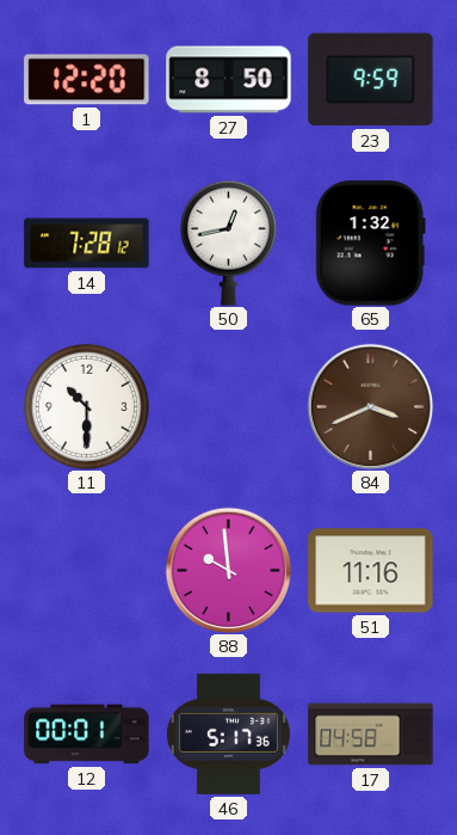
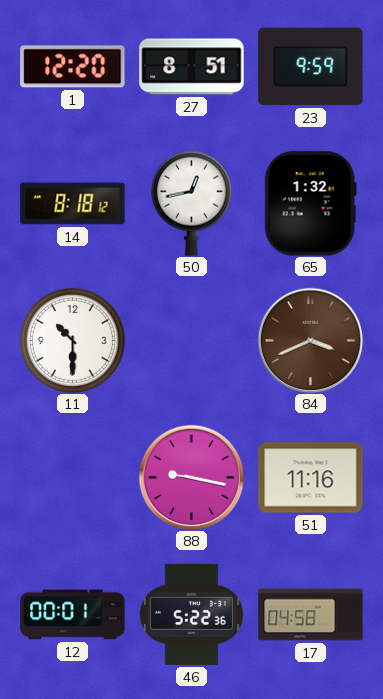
27: 8:50 -> 8:51 (192, 67)
14: 7:28 -> 8:18 (73, 204)
88: 9:59 -> 9:17 (191, 477)
46: 5:17 -> 5:22 (191, 614)
